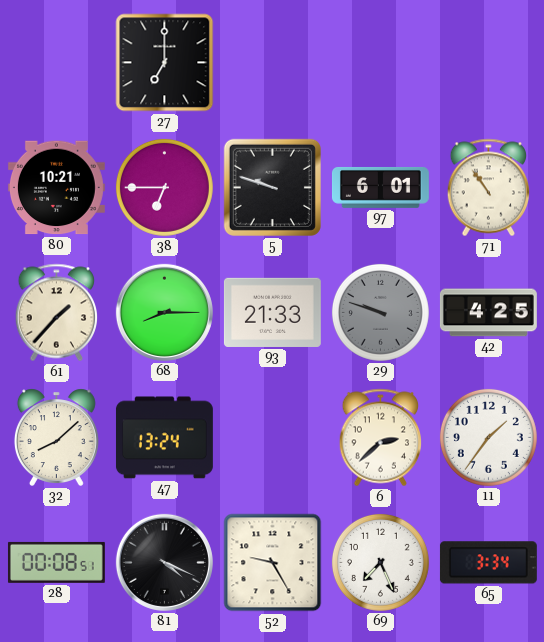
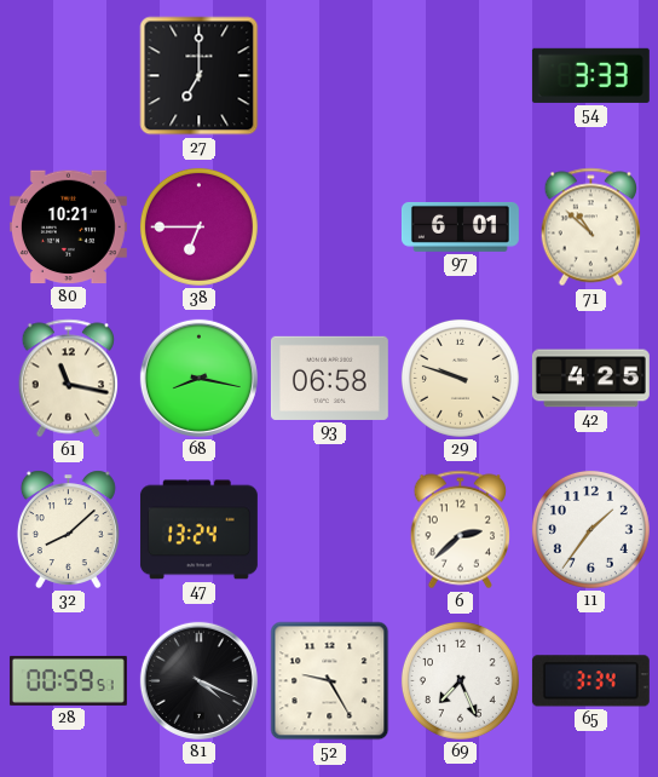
54: none -> 3:33 (590, 75)
5: 9:48 -> none (272, 187)
71: 10:54 -> 10:52 (590, 228)
61: 1:37 -> 11:17 (68, 379)
68: 8:15 -> 8:17 (198, 378)
93: 21:33 -> 06:58 (329, 378)
29 dial: grey -> cream (460, 378)
28: 00:08 -> 00:59 (68, 680)
